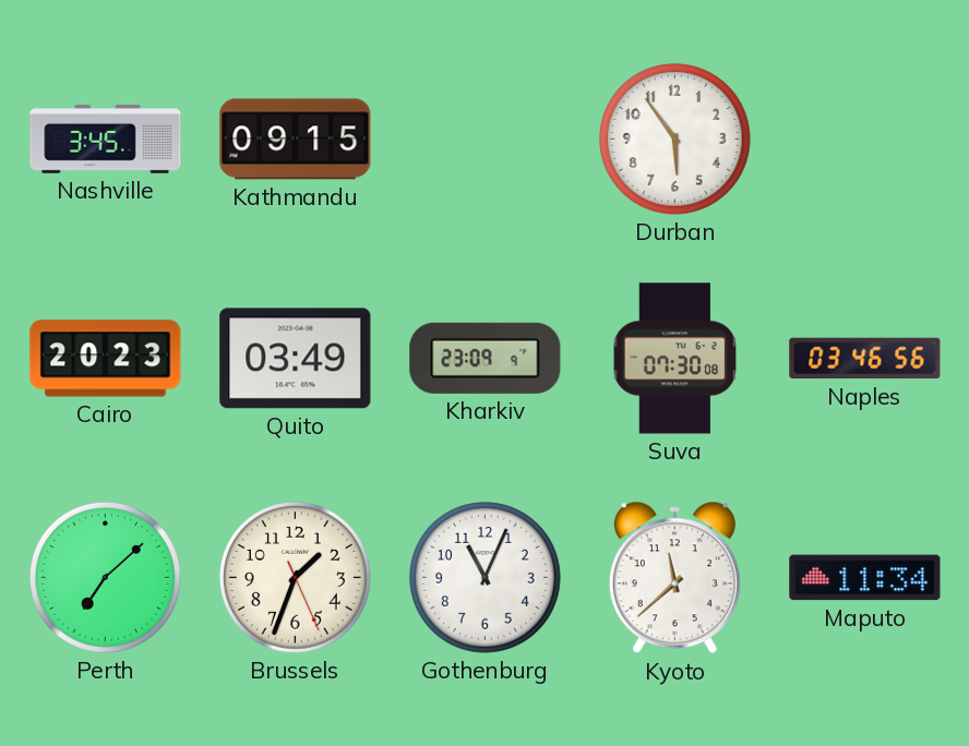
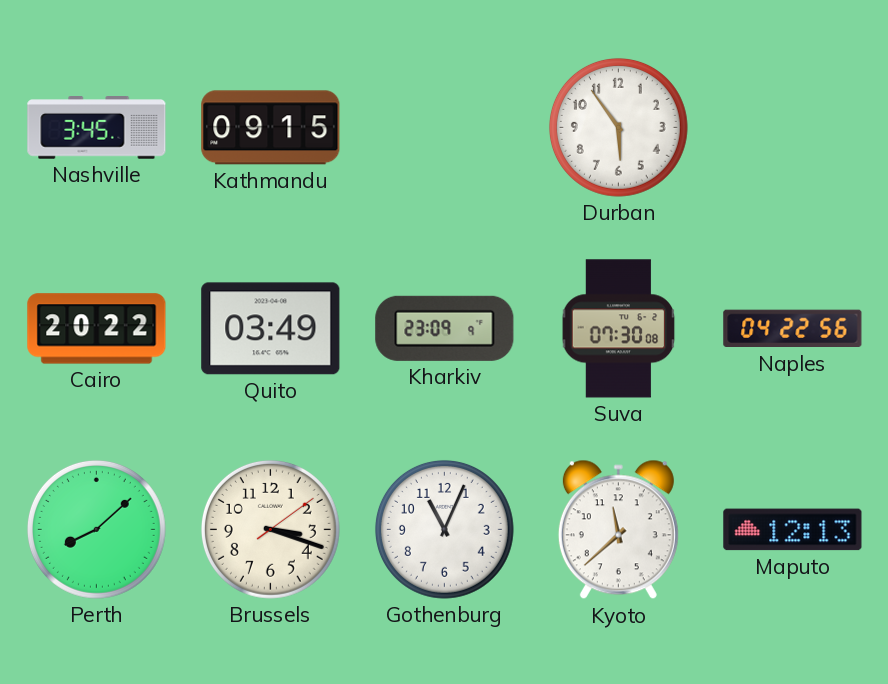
Cairo: 20:23 -> 20:22 (97, 329)
Naples: 03:46 -> 04:22 (793, 329)
Perth: 7:08 -> 8:08 (96, 529)
Brussels: 1:33 -> 3:18 (270, 529)
Maputo: 11:34 -> 12:13 (793, 530)
